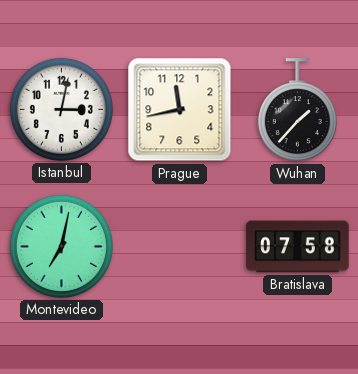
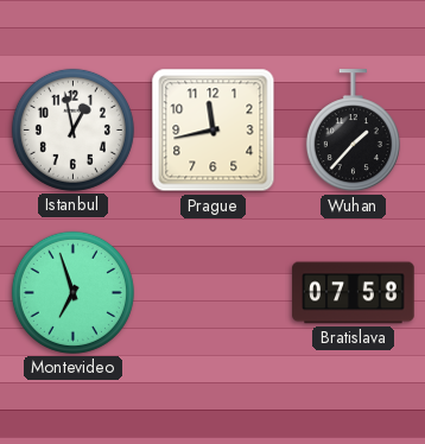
Istanbul: 3:02 -> 12:58 (72, 129)
Montevideo: 7:02 -> 6:57 (72, 292)
